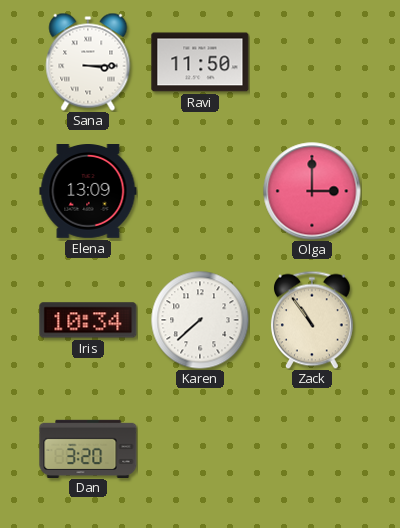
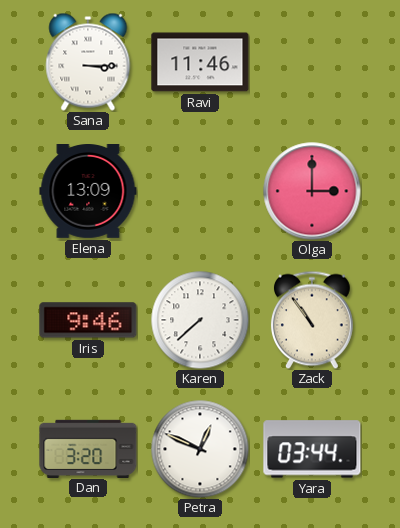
Ravi: 11:50 -> 11:46 (200, 62)
Iris: 10:34 -> 9:46 (88, 320)
Petra: none -> 12:49 (200, 449)
Yara: none -> 03:44 (312, 449)
